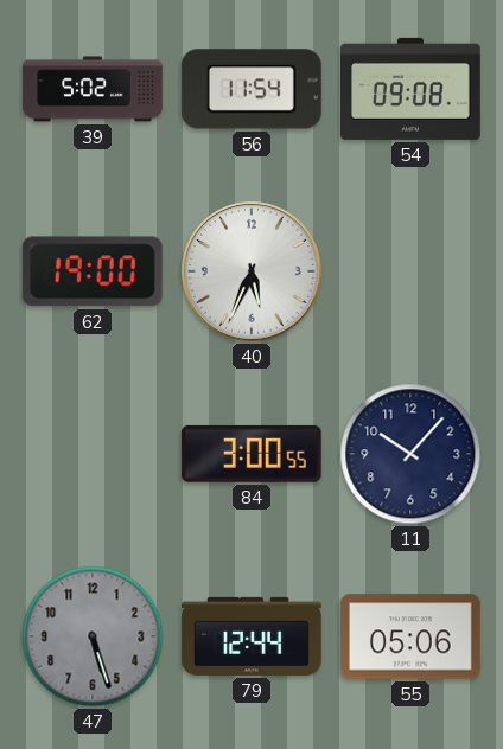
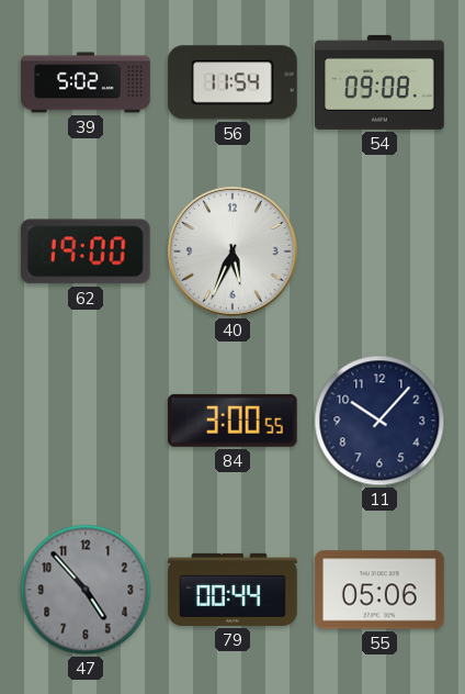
47: 5:27 -> 4:53 (86, 590)
79: 12:44 -> 00:44 (232, 590)
